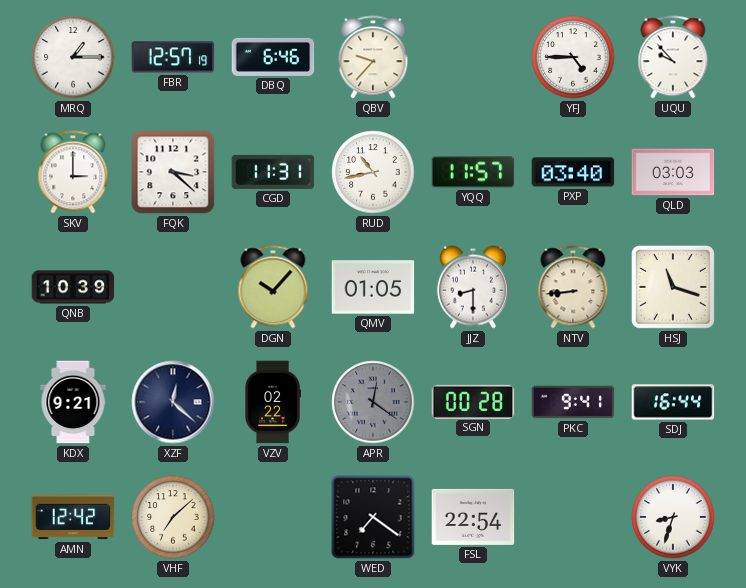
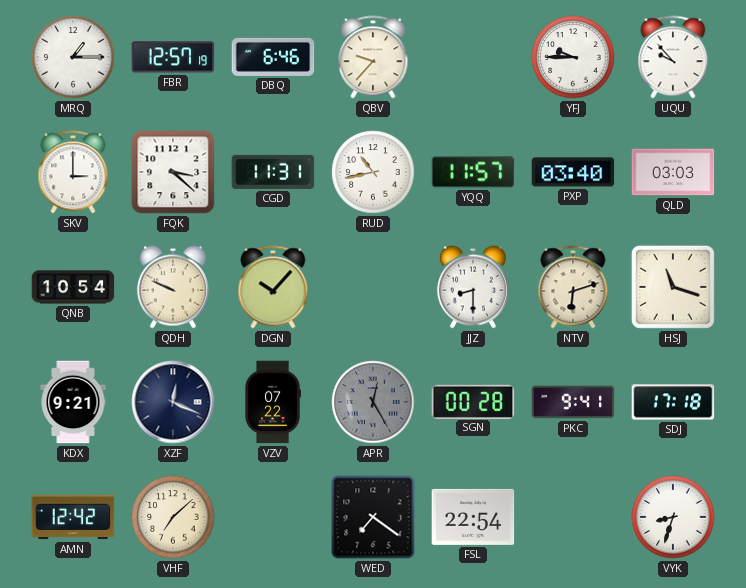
YFJ: 4:45 -> 9:45 (573, 57)
QNB: 10:39 -> 10:54 (73, 287)
QDH: none -> 9:49 (173, 287)
QMV: 01:05 -> none (373, 287)
NTV: 8:44 -> 6:12 (573, 287)
XZF: 12:22 -> 12:19 (173, 402)
VZV: 02:22 -> 07:22 (273, 402)
APR: 12:21 -> 12:25 (373, 402)
SDJ: 16:44 -> 17:18 (673, 402)
